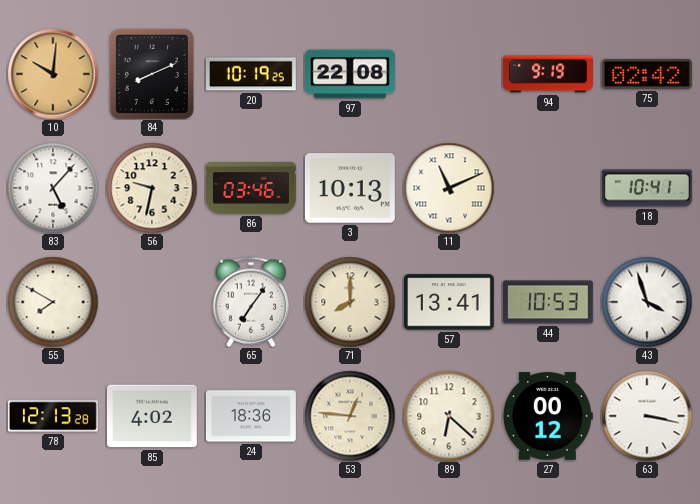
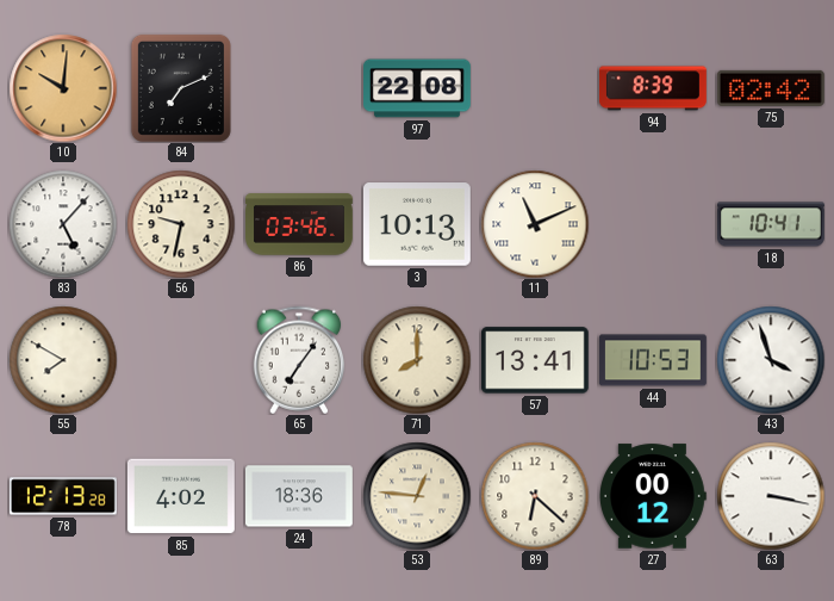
84: 8:11 -> 7:11 (181, 88)
20: 10:19 -> none (251, 74)
94: 9:19 -> 8:39 (653, 88)
